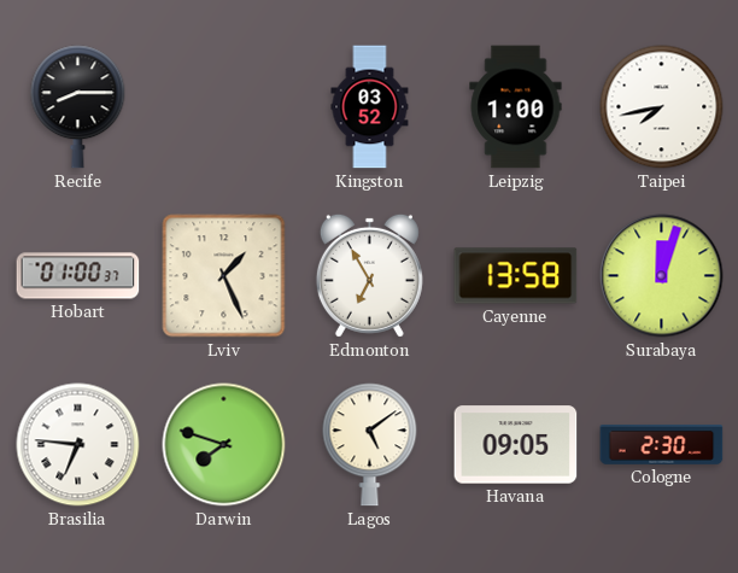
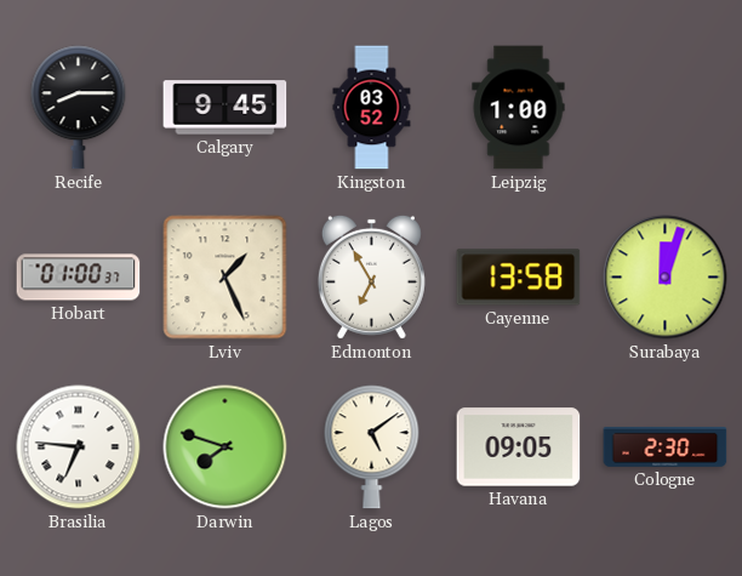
Calgary: none -> 9:45 (226, 108)
Taipei: 7:43 -> none (662, 107)
